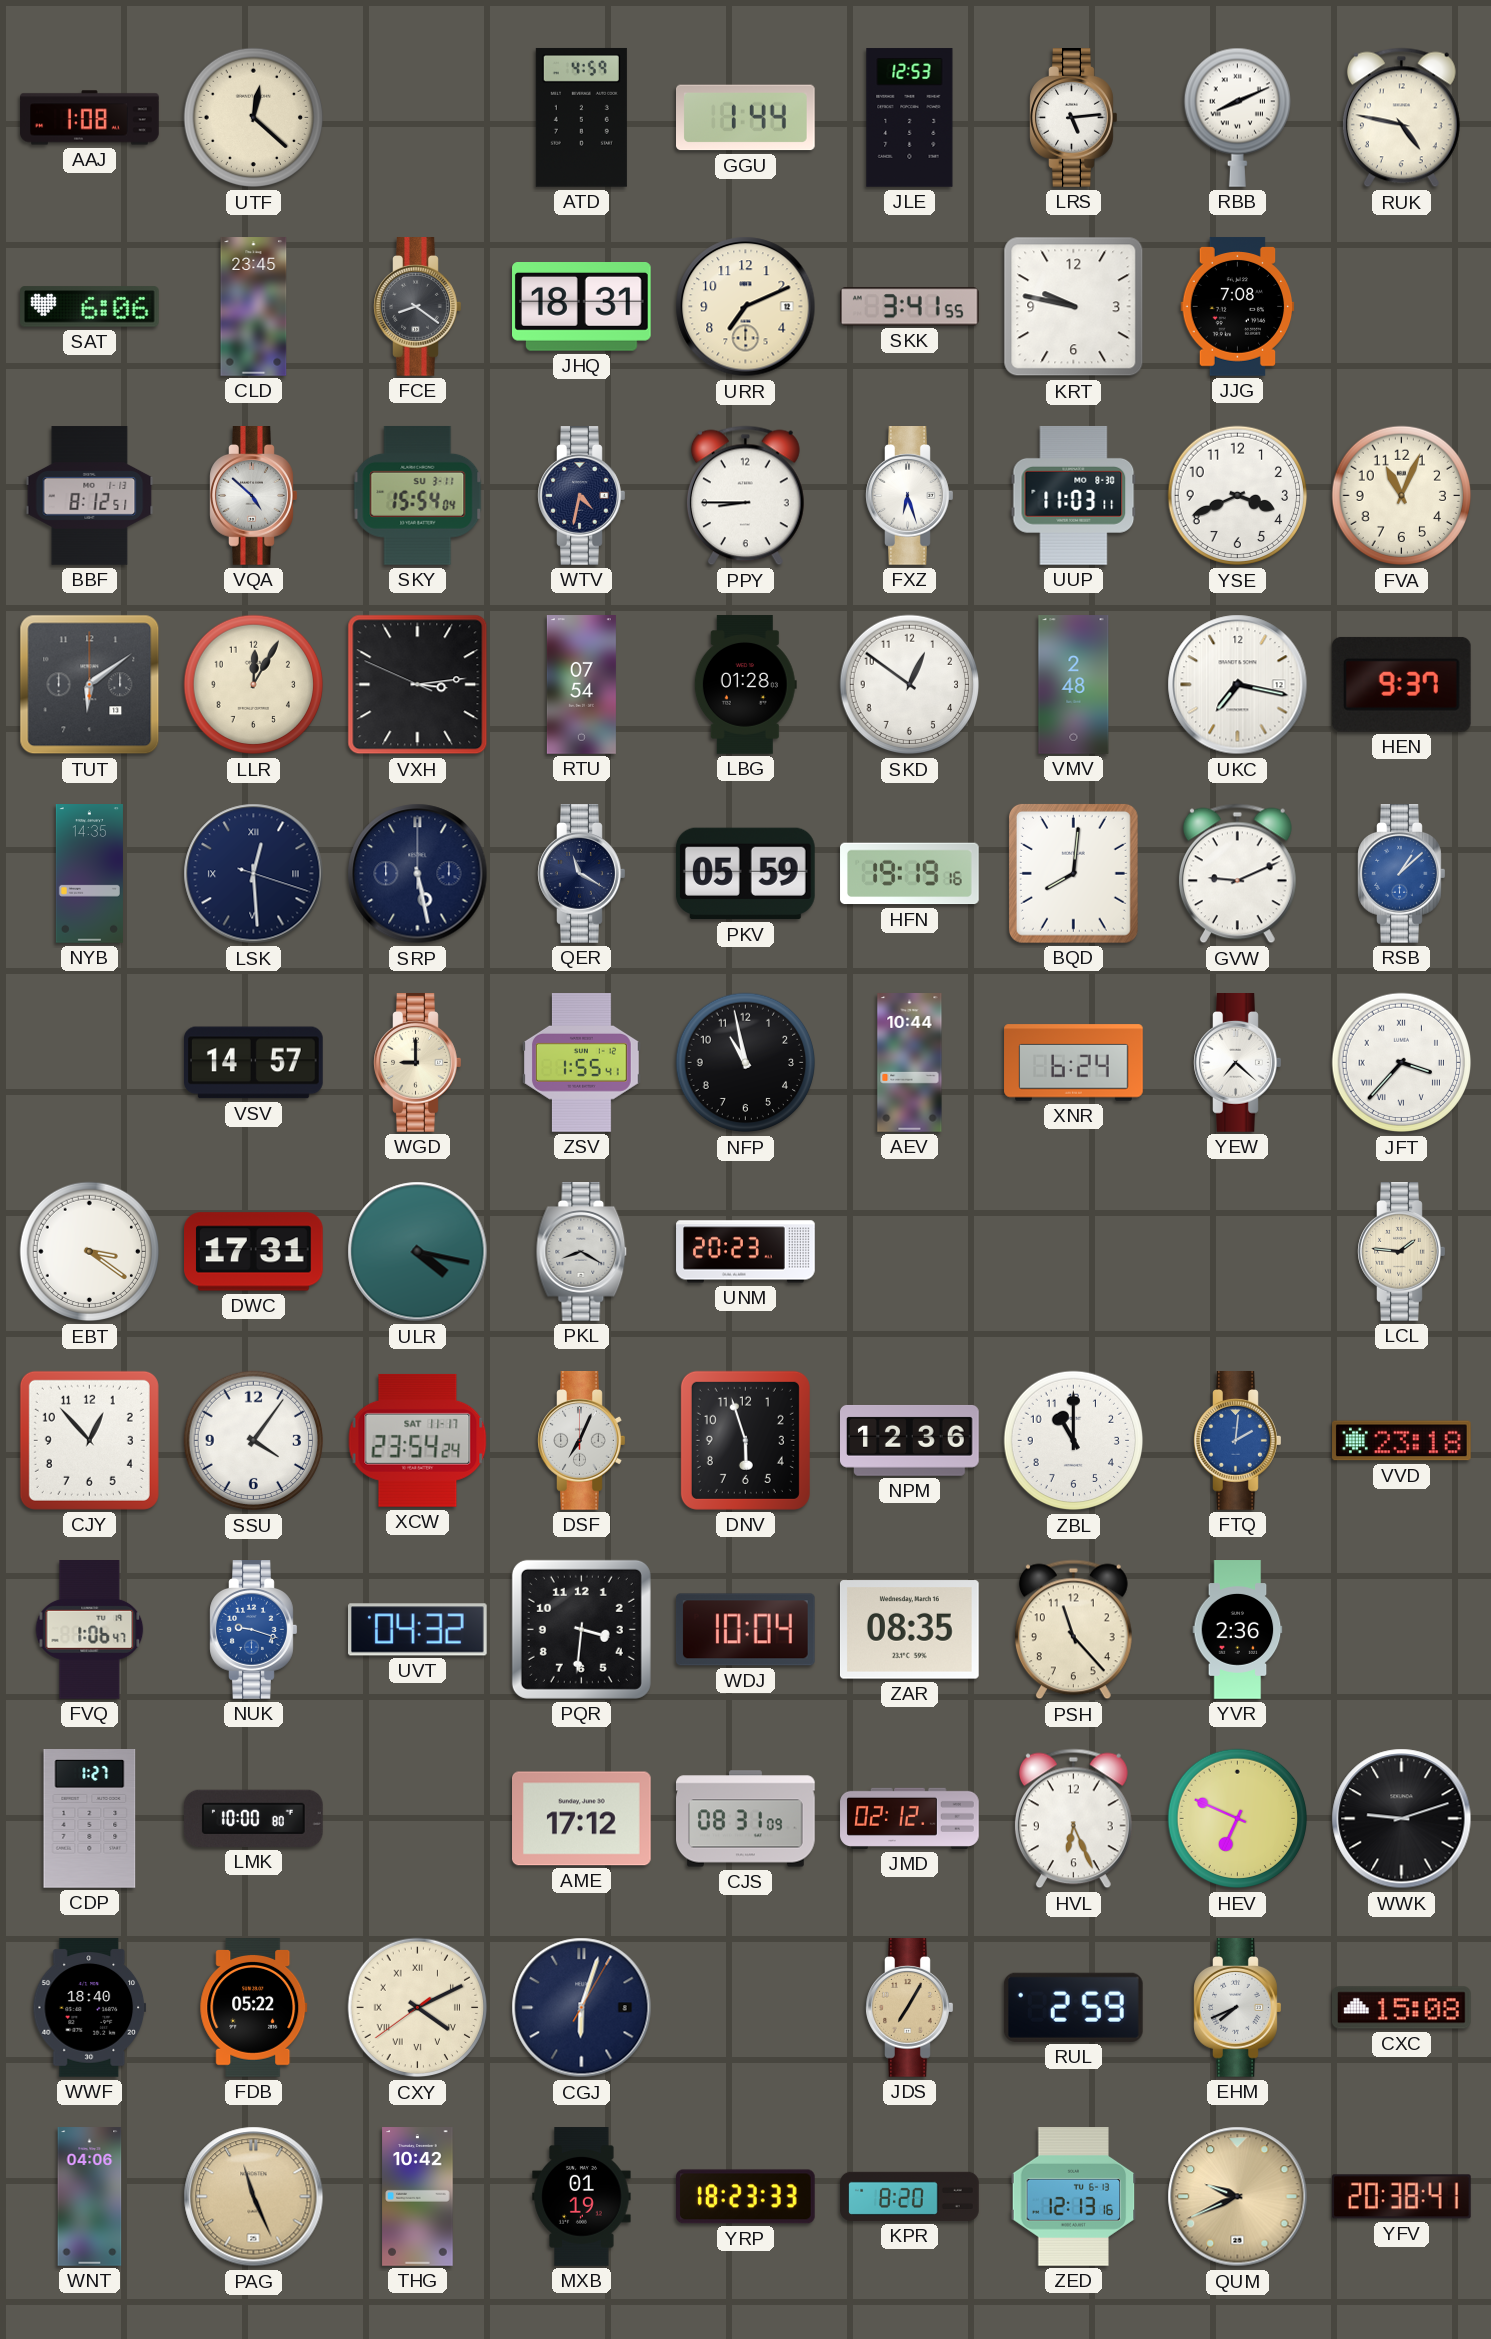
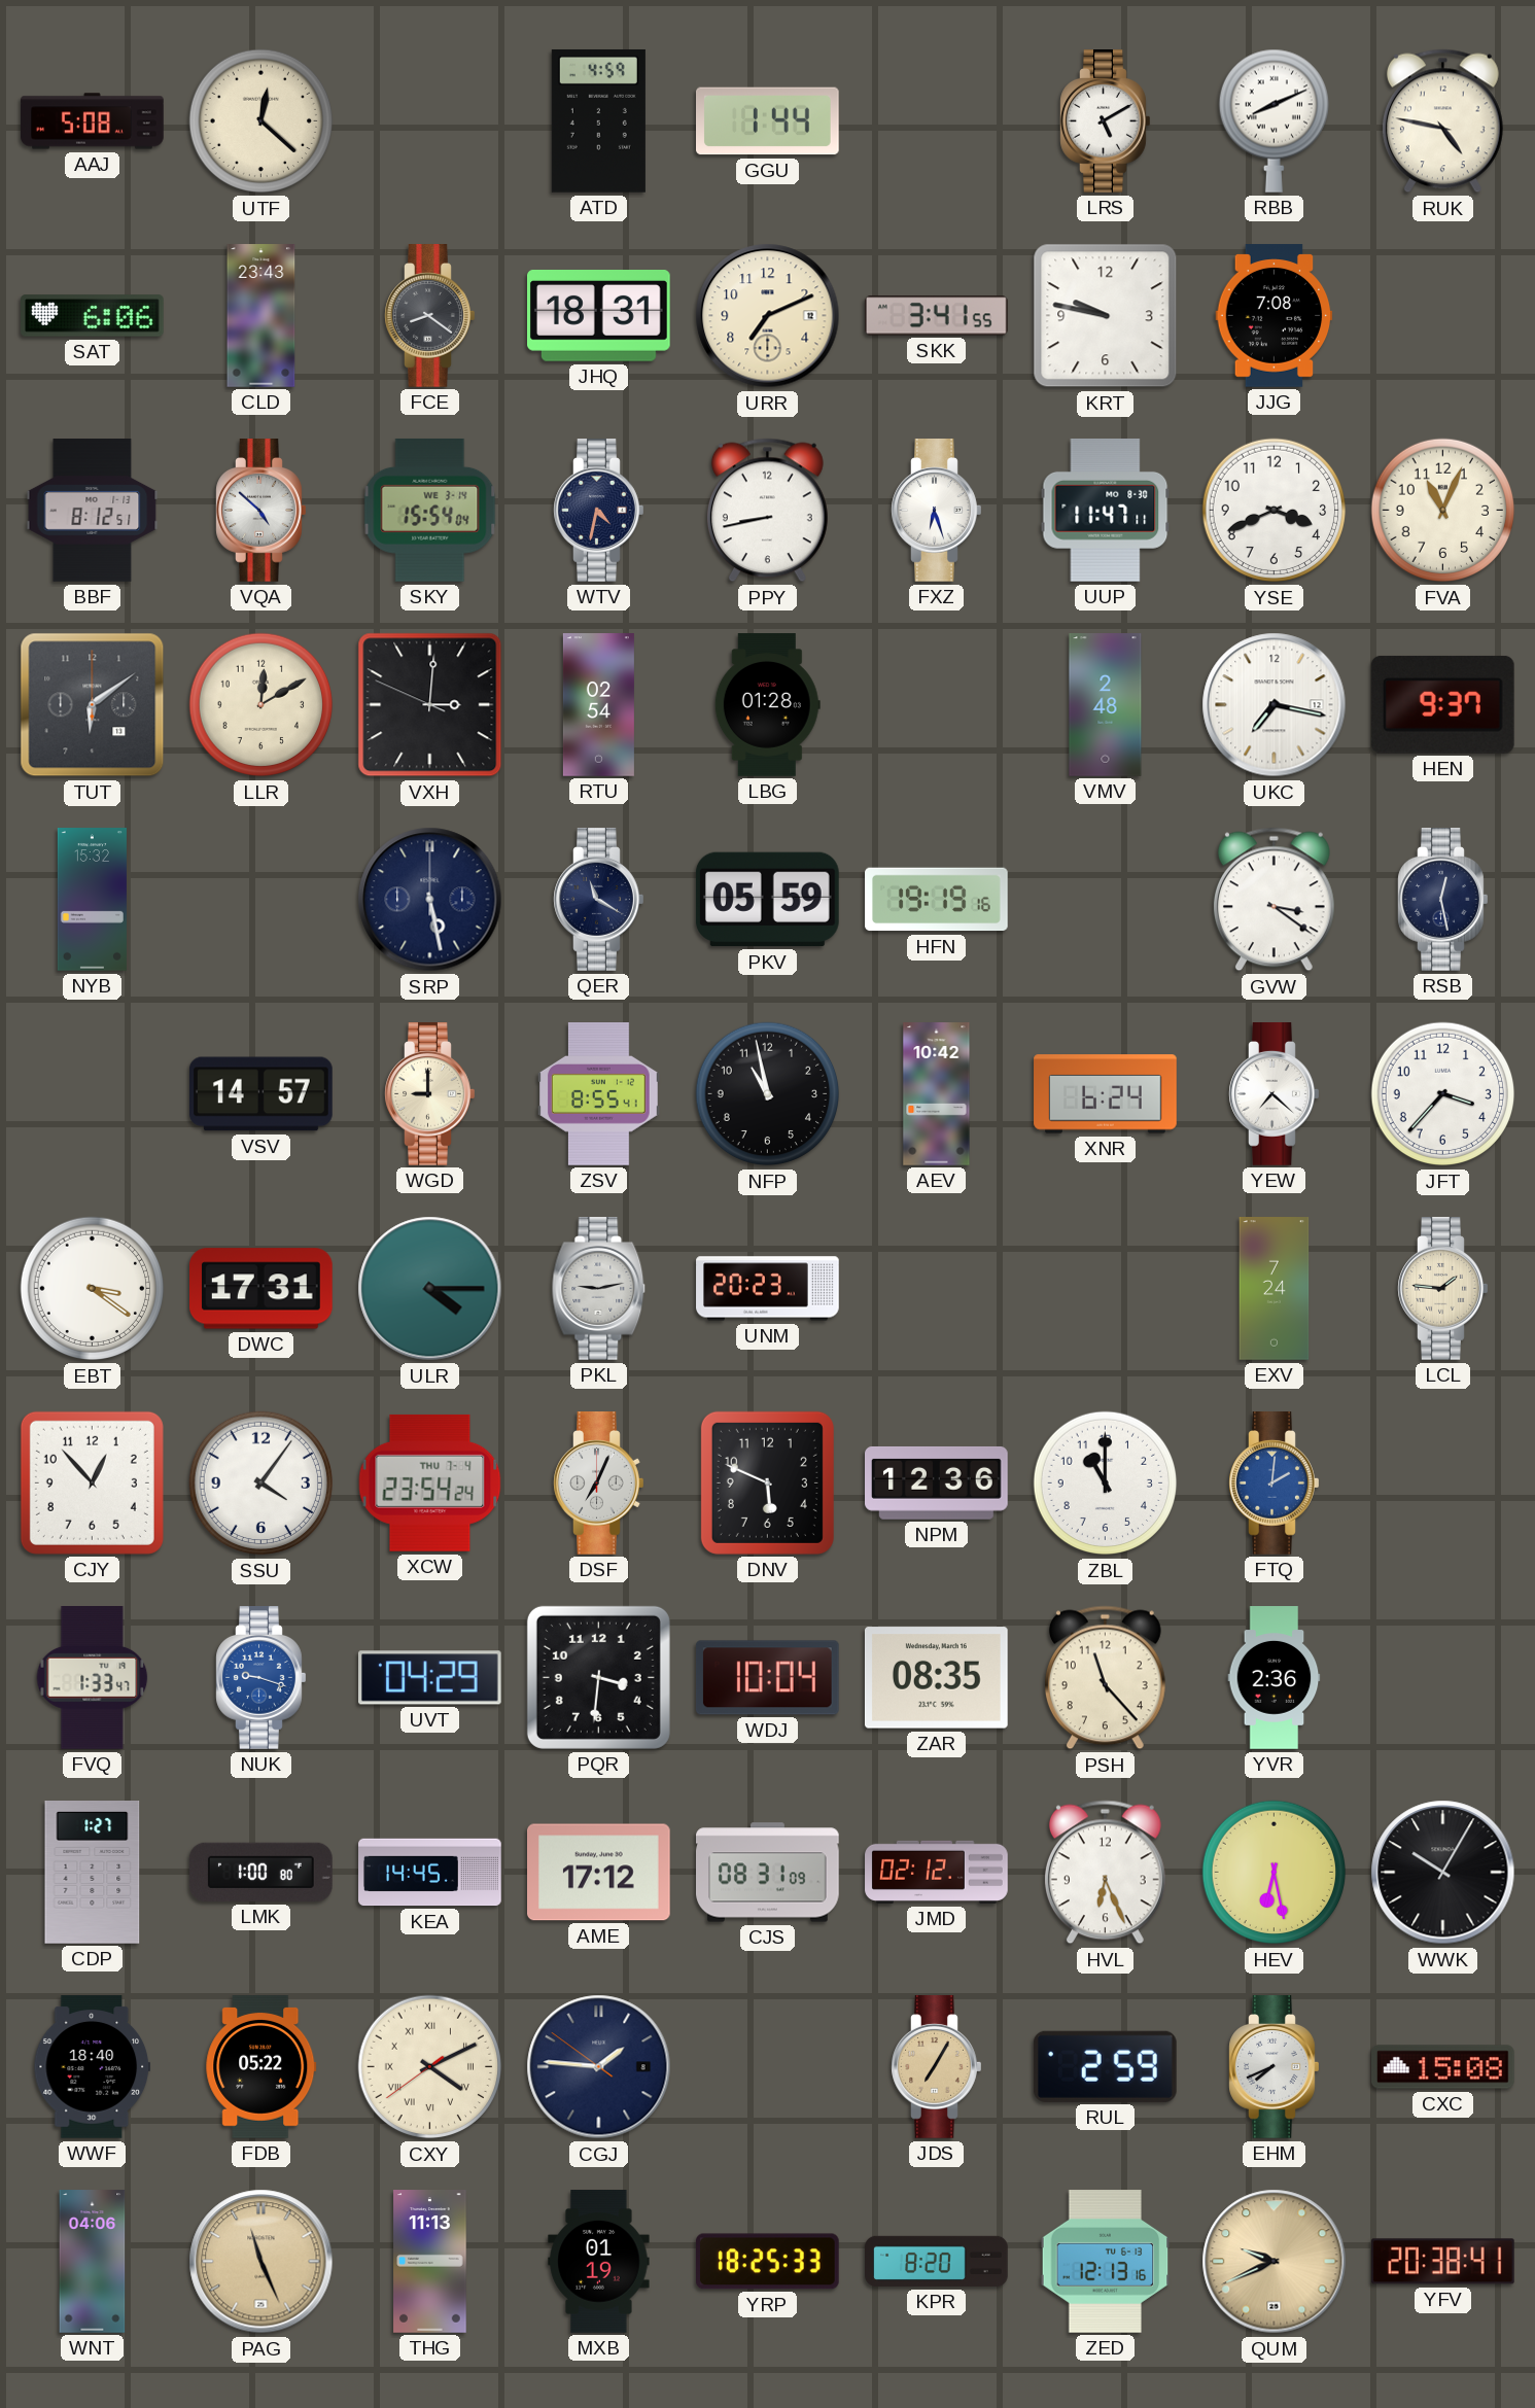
AAJ: 1:08 -> 5:08 (93, 121)
JLE: 12:53 -> none (910, 118)
LRS: 5:14 -> 5:10 (1106, 121)
CLD: 23:45 -> 23:43 (261, 316)
SKY date: SU 3-11 -> WE 3-14 (430, 510)
PPY: 8:45 -> 8:43 (767, 511)
UUP: 11:03 -> 11:47 (1106, 510)
LLR: 12:05 -> 12:10 (261, 705)
VXH: 3:13 -> 3:00 (430, 705)
RTU: 07:54 -> 02:54 (598, 705)
SKD: 12:51 -> none (910, 685)
NYB: 14:35 -> 15:32 (92, 900)
LSK: 12:29 -> none (254, 874)
BQD: 8:01 -> none (1073, 873)
GVW: 9:11 -> 3:21 (1274, 900)
RSB: 1:08 -> 12:28 (1443, 900)
RSB dial: blue -> navy (1443, 900)
ZSV: 1:55 -> 8:55 (599, 1094)
AEV: 10:44 -> 10:42 (937, 1094)
JFT numerals: Roman -> Arabic (1443, 1094)
ULR: 4:17 -> 4:15 (430, 1289)
PKL: 8:20 -> 9:13 (599, 1289)
EXV: none -> 7:24 (1275, 1289)
XCW date: SAT 11-17 -> THU 7-4 (430, 1482)
DNV: 5:57 -> 5:49 (767, 1482)
VVD: 23:18 -> none (1402, 1441)
FVQ: 1:06 -> 1:33 (93, 1678)
UVT: 04:32 -> 04:29 (430, 1678)
LMK: 10:00 -> 1:00 (261, 1872)
KEA: none -> 14:45 (430, 1873)
HEV: 6:49 -> 6:28 (1275, 1873)
WWK: 9:12 -> 10:05 (1443, 1873)
CGJ: 6:03 -> 1:45 (599, 2067)
THG: 10:42 -> 11:13 (430, 2262)
YRP: 18:23 -> 18:25 (768, 2262)
